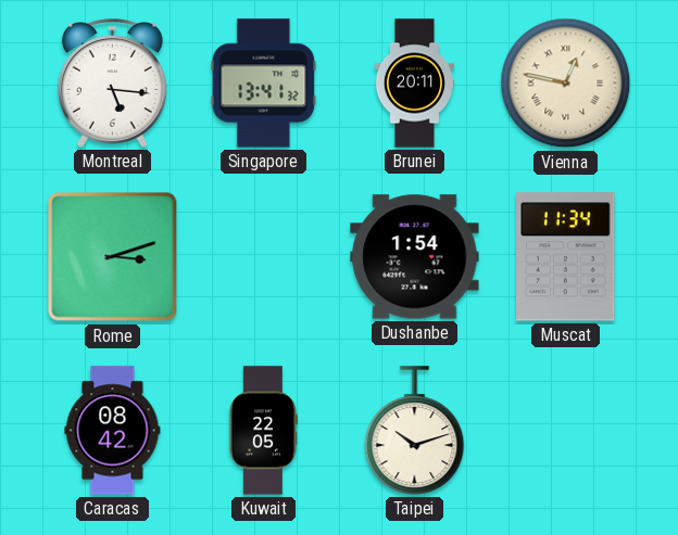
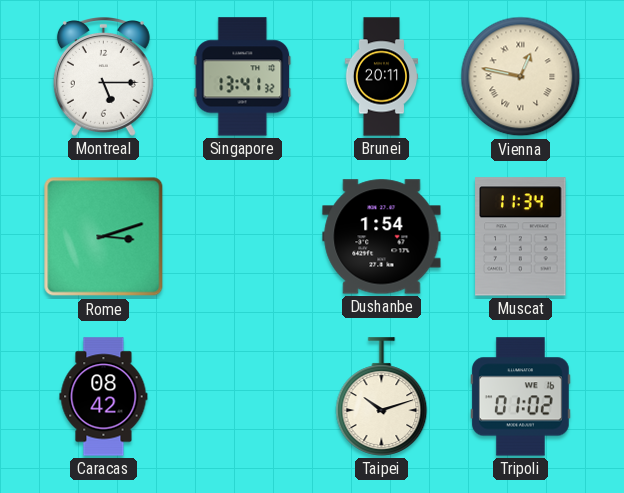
Montreal: 5:16 -> 5:15 (103, 77)
Kuwait: 22:05 -> none (263, 431)
Tripoli: none -> 01:02 (520, 397)
